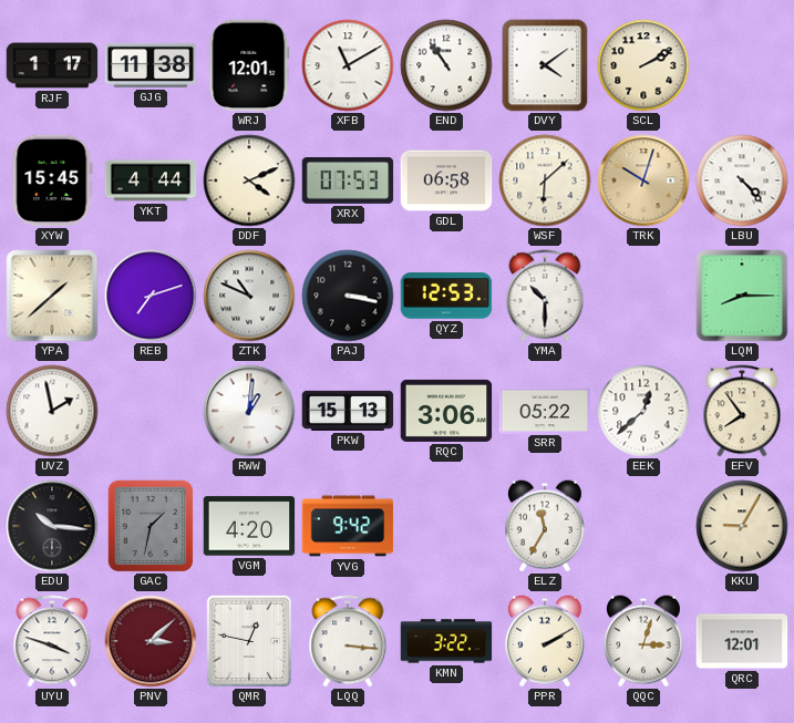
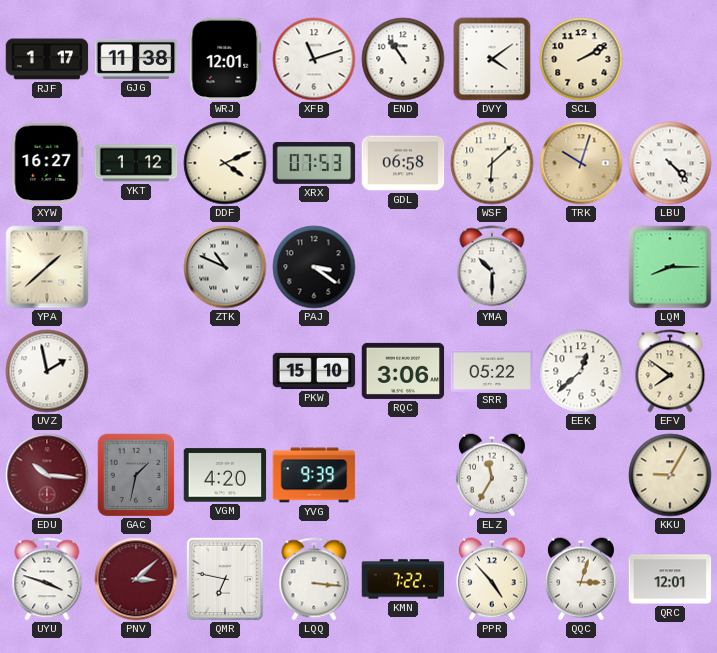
XFB: 11:10 -> 11:12 (314, 59)
XYW: 15:45 -> 16:27 (47, 163)
YKT: 4:44 -> 1:12 (136, 163)
REB: 7:12 -> none (151, 296)
PAJ: 3:17 -> 3:21 (314, 267)
QYZ: 12:53 -> none (446, 296)
RWW: 1:01 -> none (249, 411)
PKW: 15:13 -> 15:10 (314, 371)
EFV: 7:54 -> 7:51 (670, 371)
EDU dial: black -> burgundy (47, 475)
YVG: 9:42 -> 9:39 (314, 475)
QMR: 12:47 -> 6:47 (225, 579)
KMN: 3:22 -> 7:22 (403, 579)
PPR: 2:10 -> 4:53 (492, 579)
